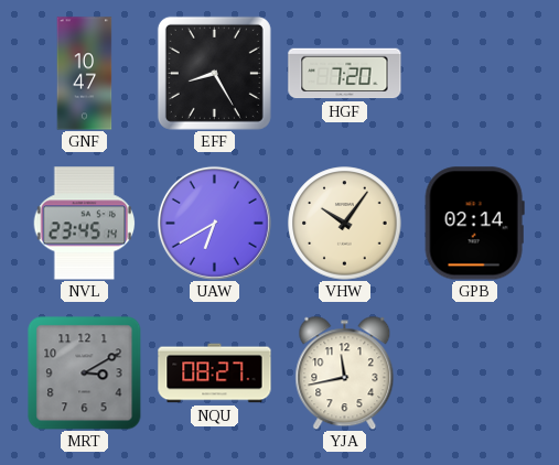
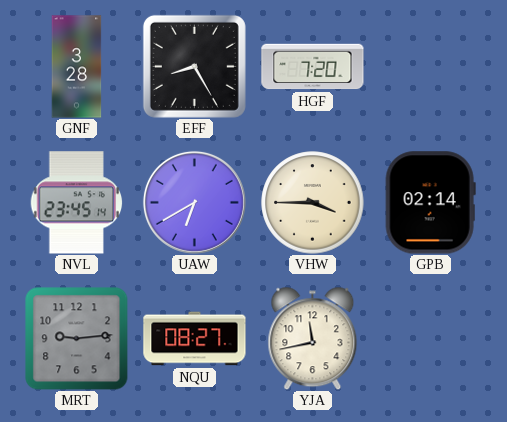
GNF: 10:47 -> 3:28 (77, 67)
VHW: 10:06 -> 3:45 (313, 203)
MRT: 3:10 -> 9:14 (76, 338)
